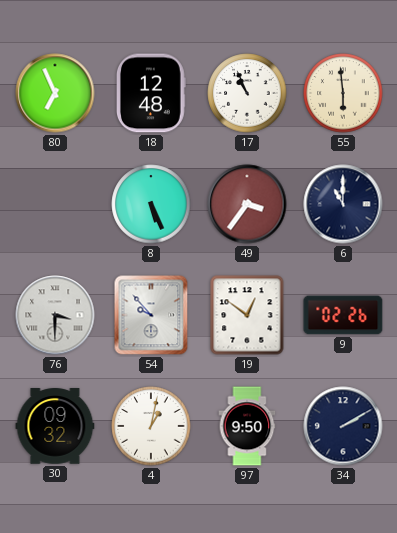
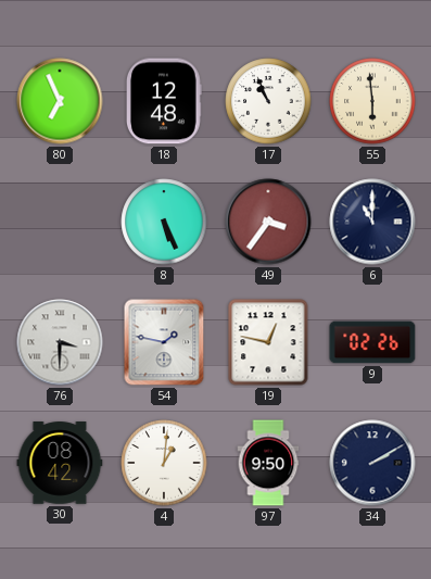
54: 9:53 -> 1:47 (164, 342)
19: 12:51 -> 12:47 (268, 342)
30: 09:32 -> 08:42 (60, 463)
4: 1:02 -> 1:01 (164, 463)
